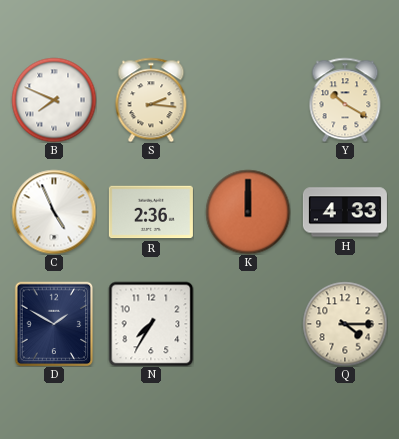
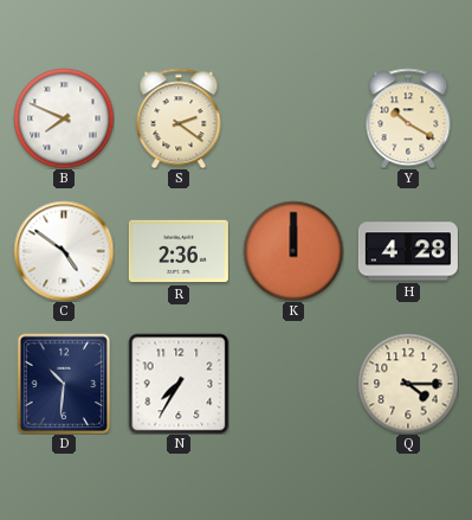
S: 2:16 -> 2:21 (179, 118)
C: 4:56 -> 4:51 (64, 251)
H: 4:33 -> 4:28 (408, 251)
D: 1:50 -> 10:31 (64, 384)
